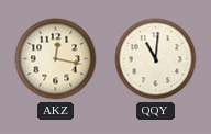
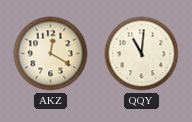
AKZ: 12:17 -> 12:20 (51, 54)
